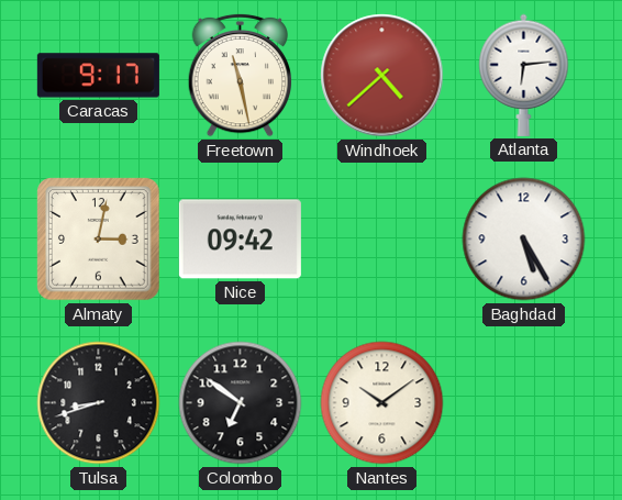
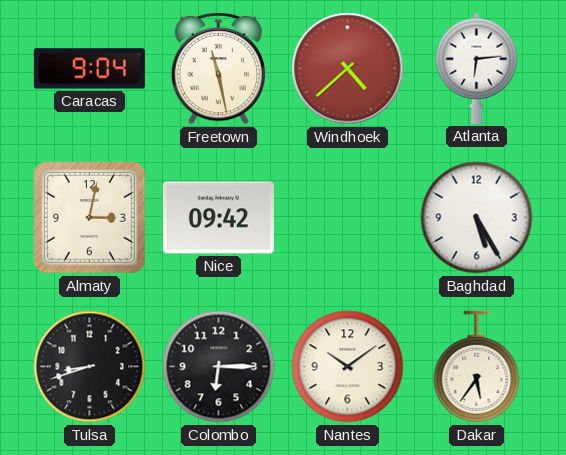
Caracas: 9:17 -> 9:04 (89, 69)
Colombo: 6:51 -> 6:15 (219, 367)
Dakar: none -> 5:36 (477, 367)
